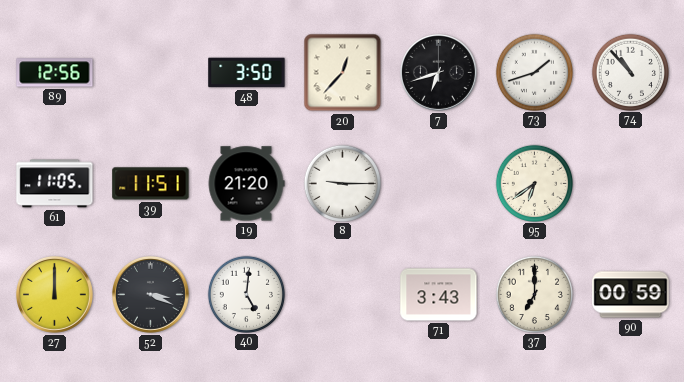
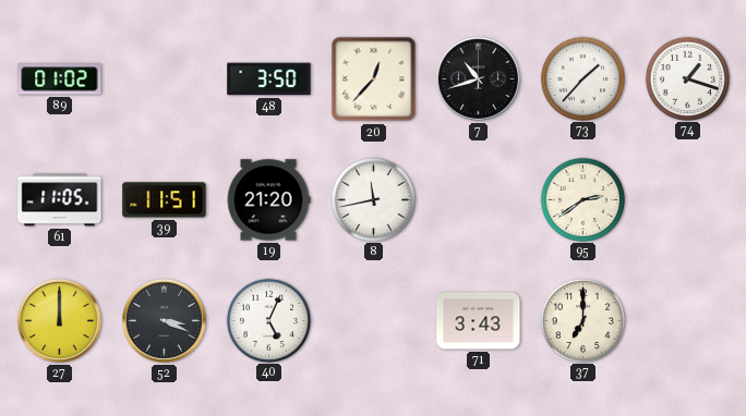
89: 12:56 -> 01:02 (60, 79)
7: 6:42 -> 10:42 (478, 78)
73: 1:42 -> 1:37 (582, 78)
74: 10:53 -> 1:18 (687, 78)
8: 9:15 -> 11:43 (373, 199)
95: 6:39 -> 2:39 (582, 199)
40: 5:01 -> 5:04 (268, 320)
90: 00:59 -> none (631, 295)
